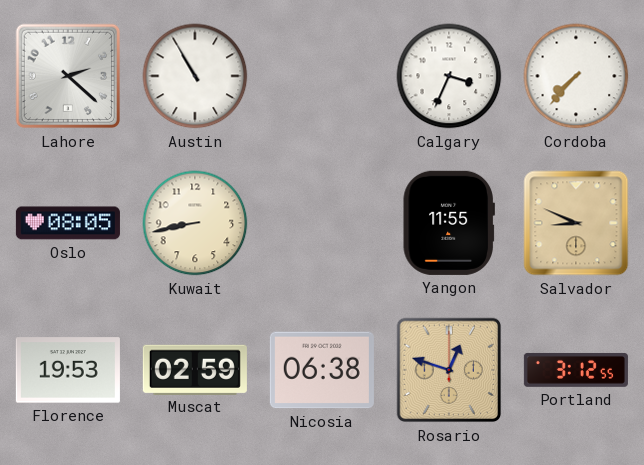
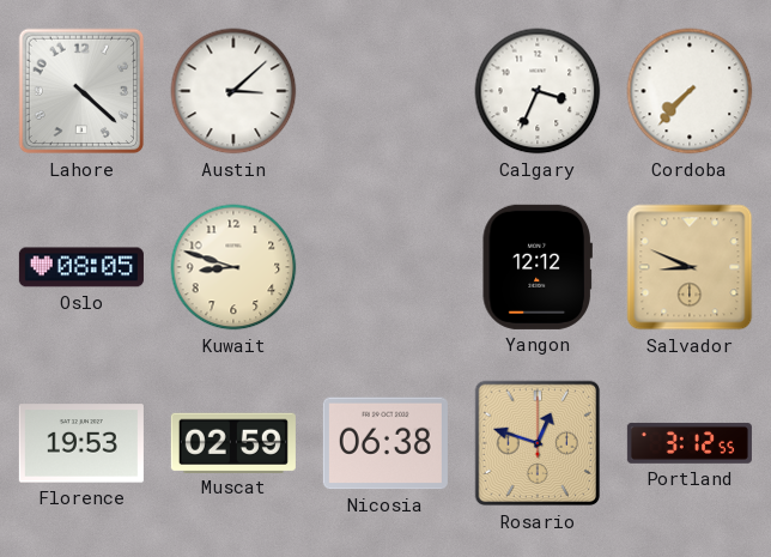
Lahore: 2:22 -> 4:22 (81, 91)
Austin: 10:55 -> 3:08 (233, 91)
Kuwait: 8:43 -> 8:48 (233, 267)
Yangon: 11:55 -> 12:12 (538, 267)
